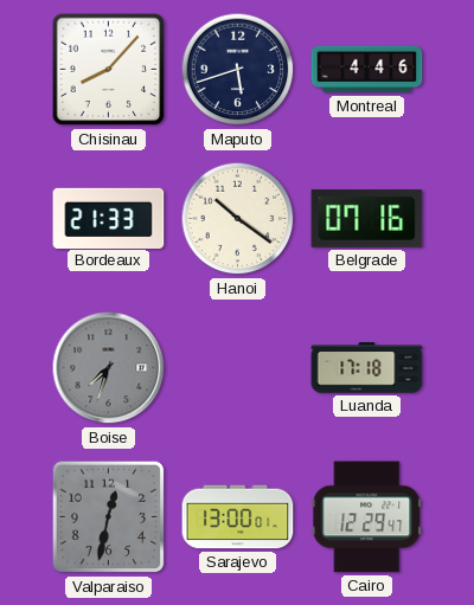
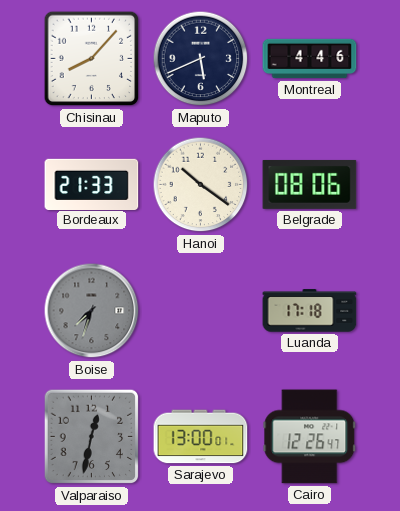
Maputo: 5:42 -> 5:41 (201, 59)
Belgrade: 07:16 -> 08:06 (310, 184)
Cairo: 12:29 -> 12:26 (310, 437)
